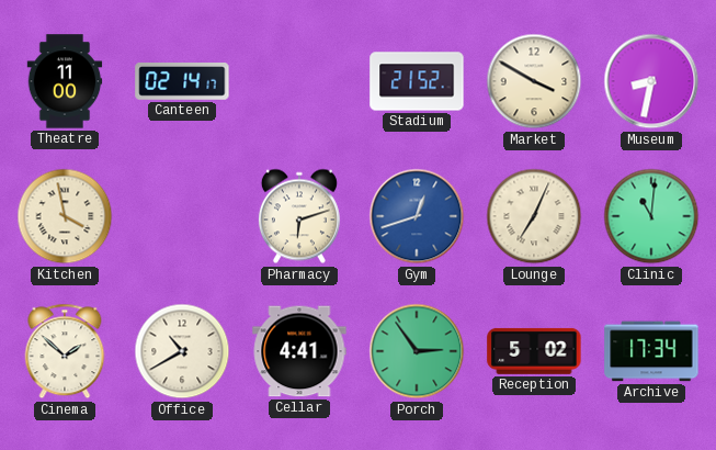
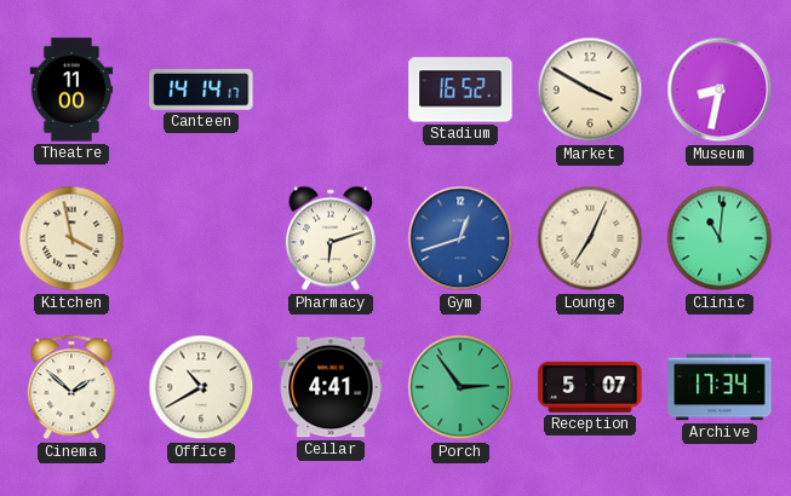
Canteen: 02:14 -> 14:14 (201, 91)
Stadium: 21:52 -> 16:52 (460, 90)
Reception: 5:02 -> 5:07 (590, 387)
